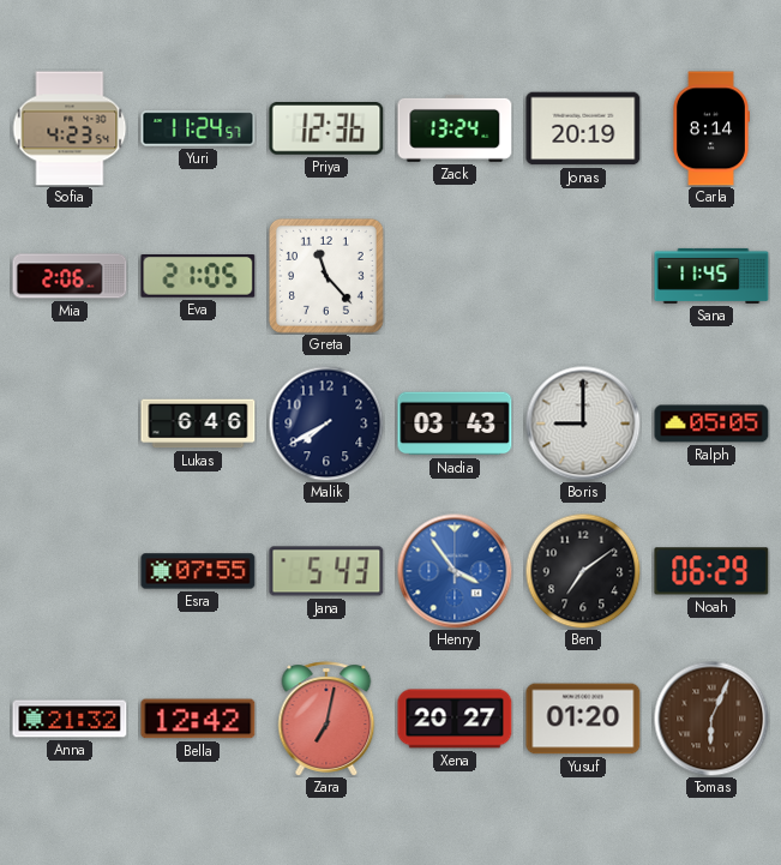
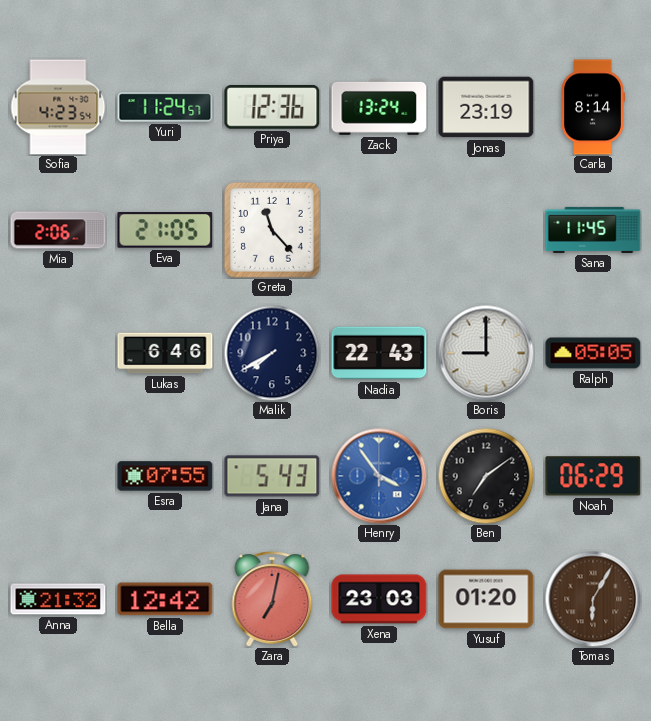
Jonas: 20:19 -> 23:19 (486, 107)
Nadia: 03:43 -> 22:43 (379, 353)
Xena: 20:27 -> 23:03 (379, 599)
Tomas: 6:04 -> 6:05 (593, 599)
